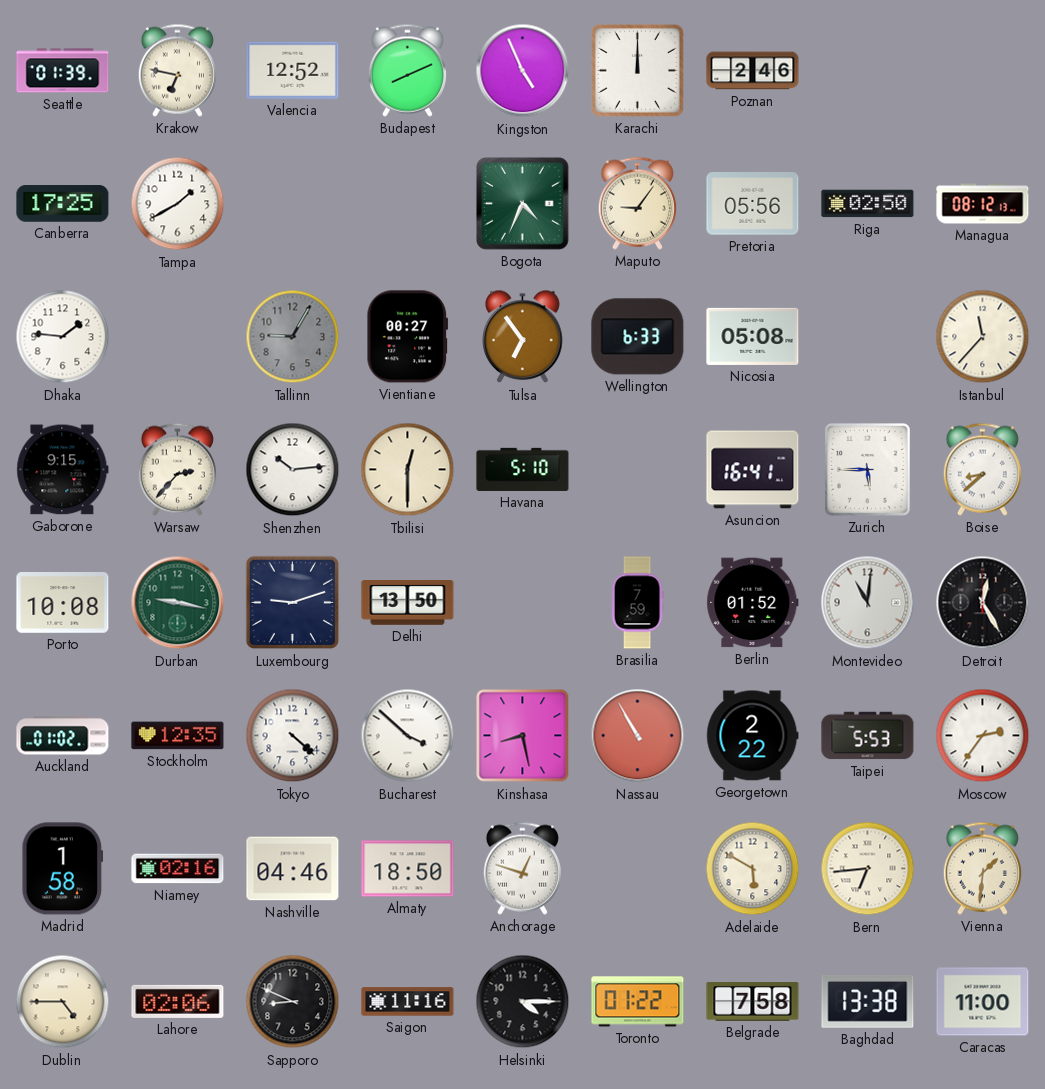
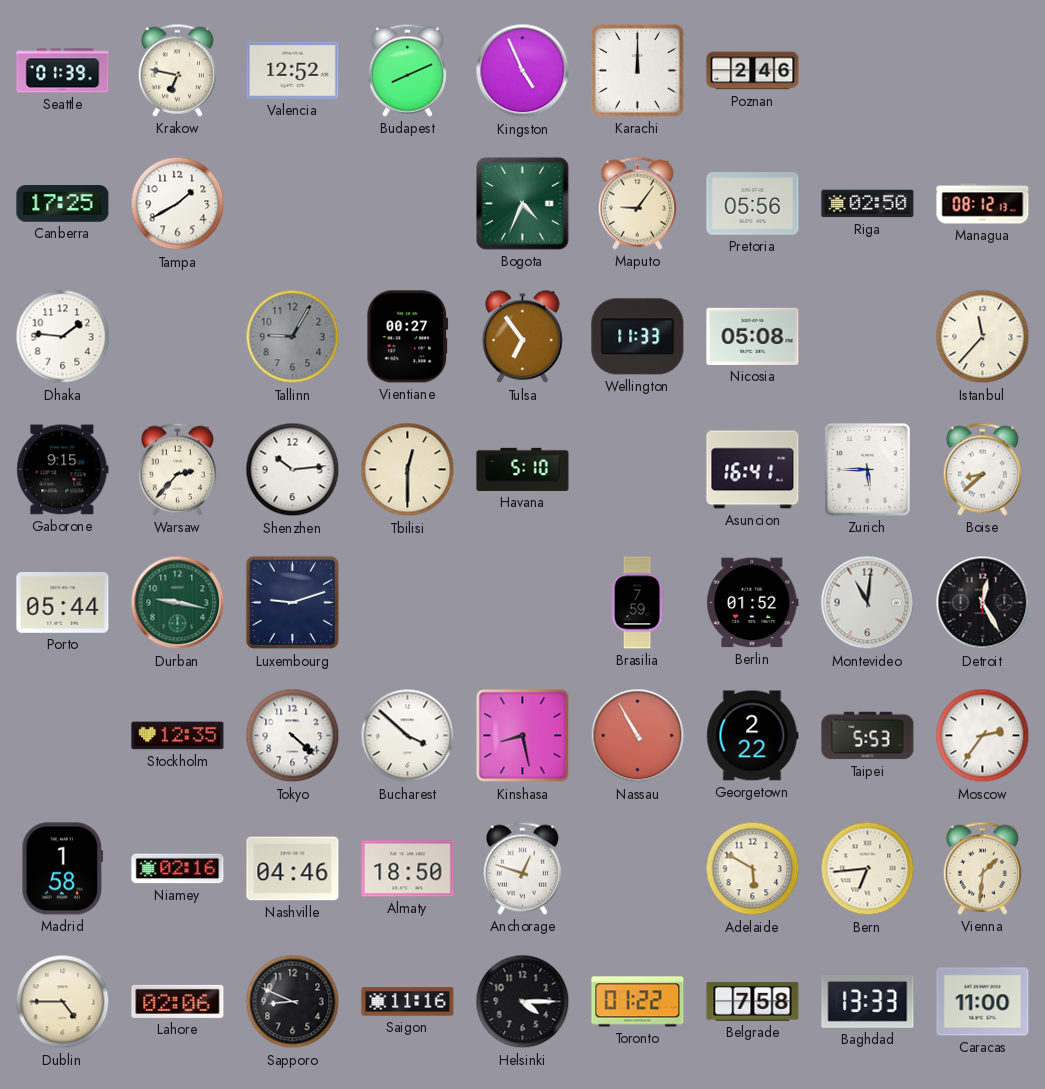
Wellington: 6:33 -> 11:33 (638, 337)
Porto: 10:08 -> 05:44 (63, 603)
Delhi: 13:50 -> none (408, 603)
Auckland: 01:02 -> none (63, 736)
Baghdad: 13:38 -> 13:33 (868, 1001)
